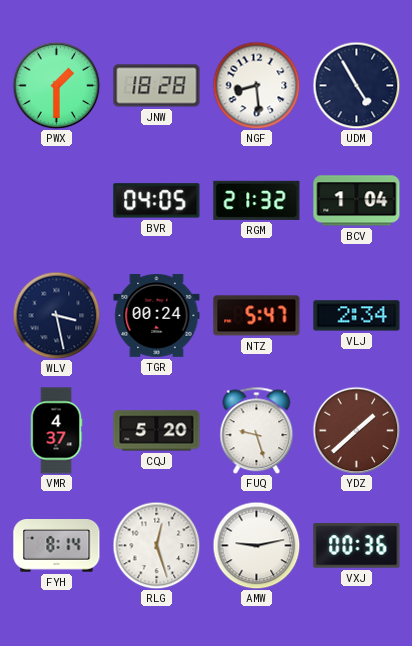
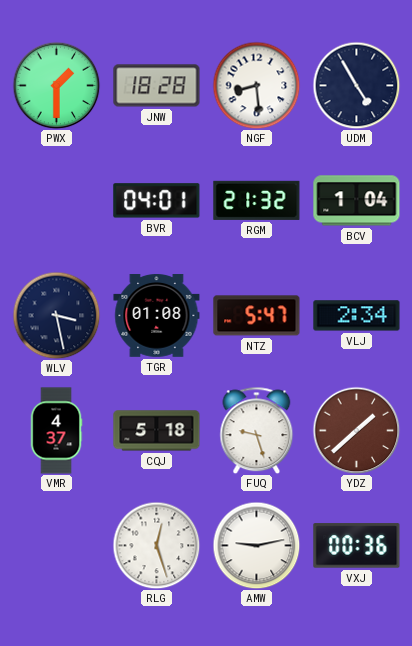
BVR: 04:05 -> 04:01 (157, 201)
TGR: 00:24 -> 01:08 (157, 316)
CQJ: 5:20 -> 5:18 (157, 431)
FYH: 8:14 -> none (57, 546)
